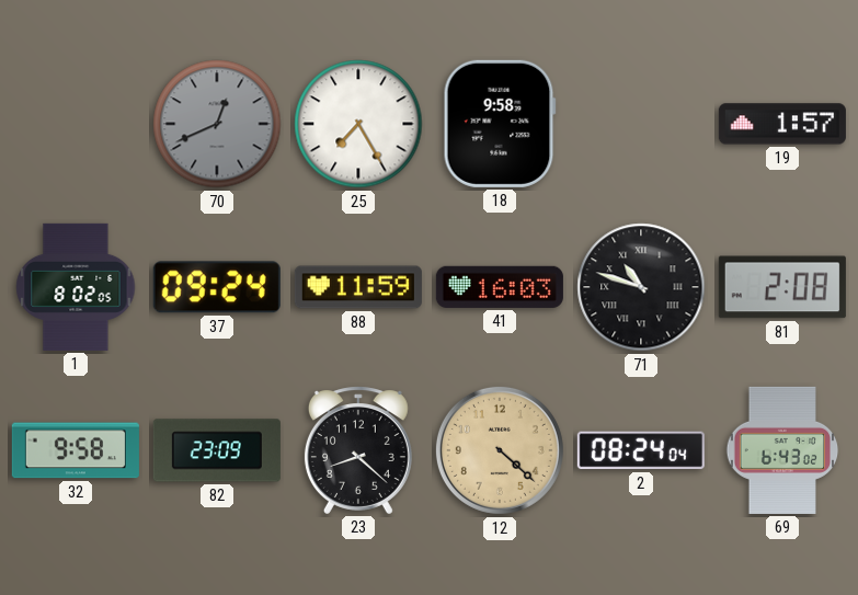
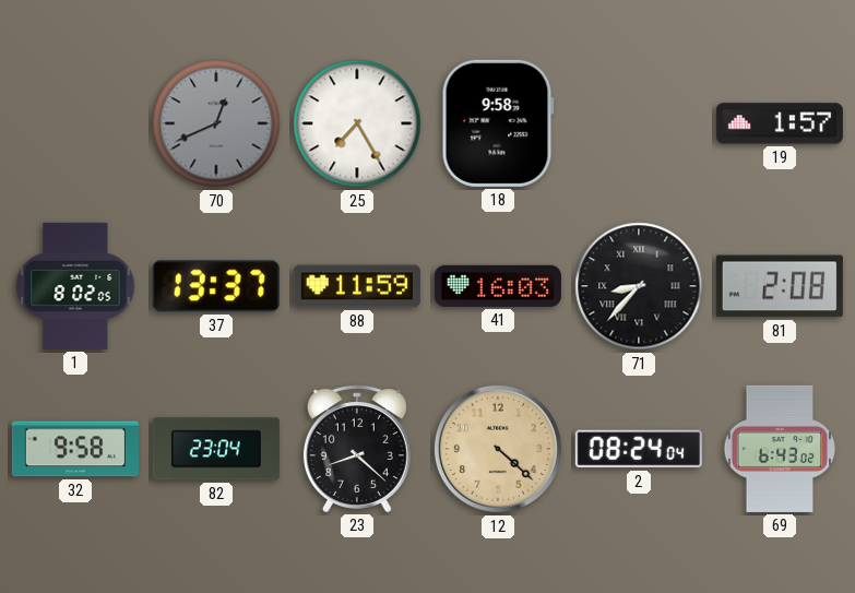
37: 09:24 -> 13:37 (216, 286)
71: 10:48 -> 8:37 (639, 286)
82: 23:09 -> 23:04 (216, 449)
